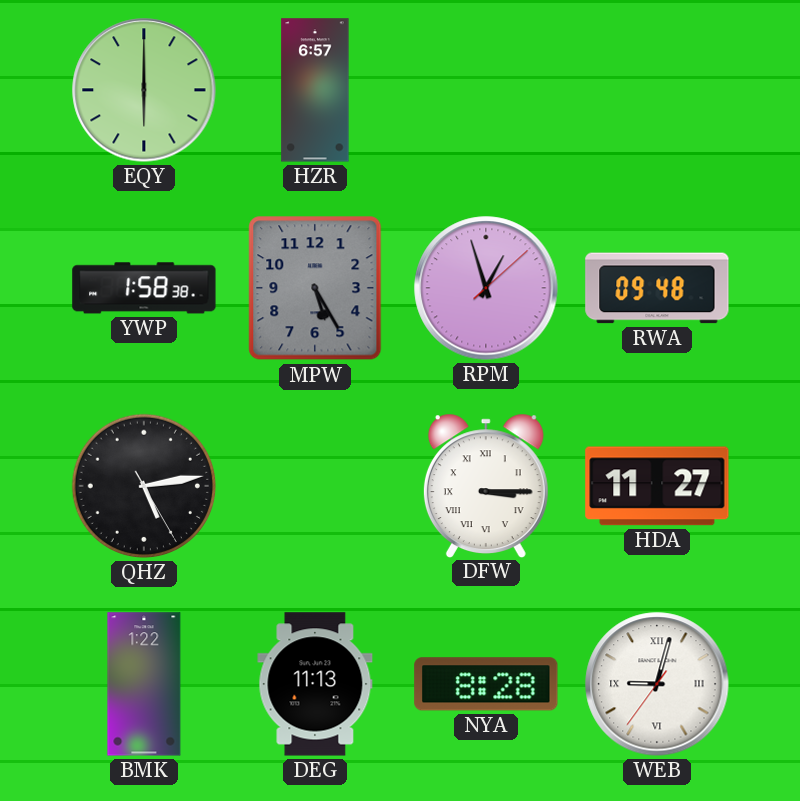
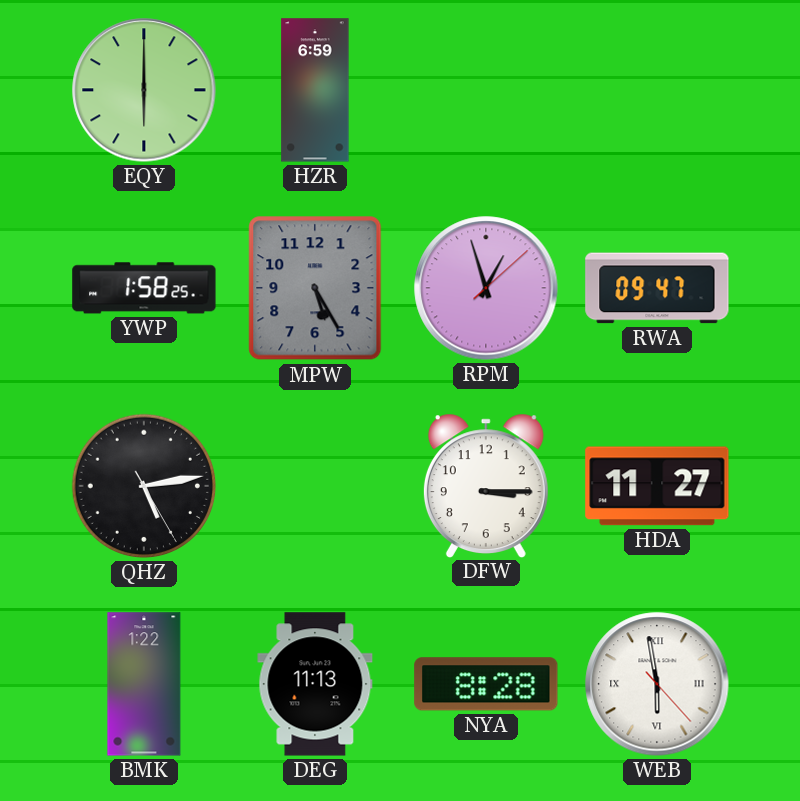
HZR: 6:57 -> 6:59 (315, 90)
YWP: 1:58:38 -> 1:58:25 (144, 288)
RWA: 09:48 -> 09:47 (657, 288)
DFW numerals: Roman -> Arabic (486, 485)
WEB: 9:02 -> 5:58 (657, 684)
